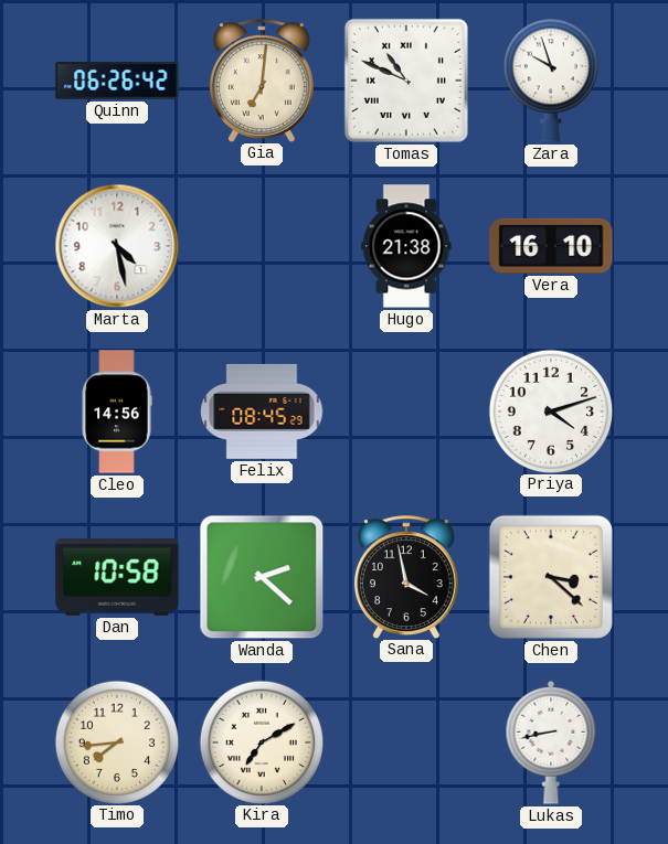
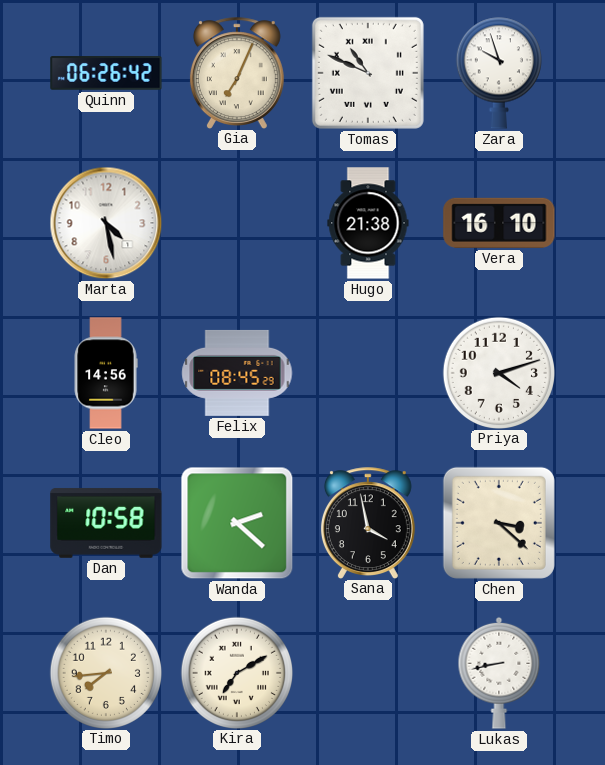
Gia: 7:01 -> 7:04 (237, 73)
